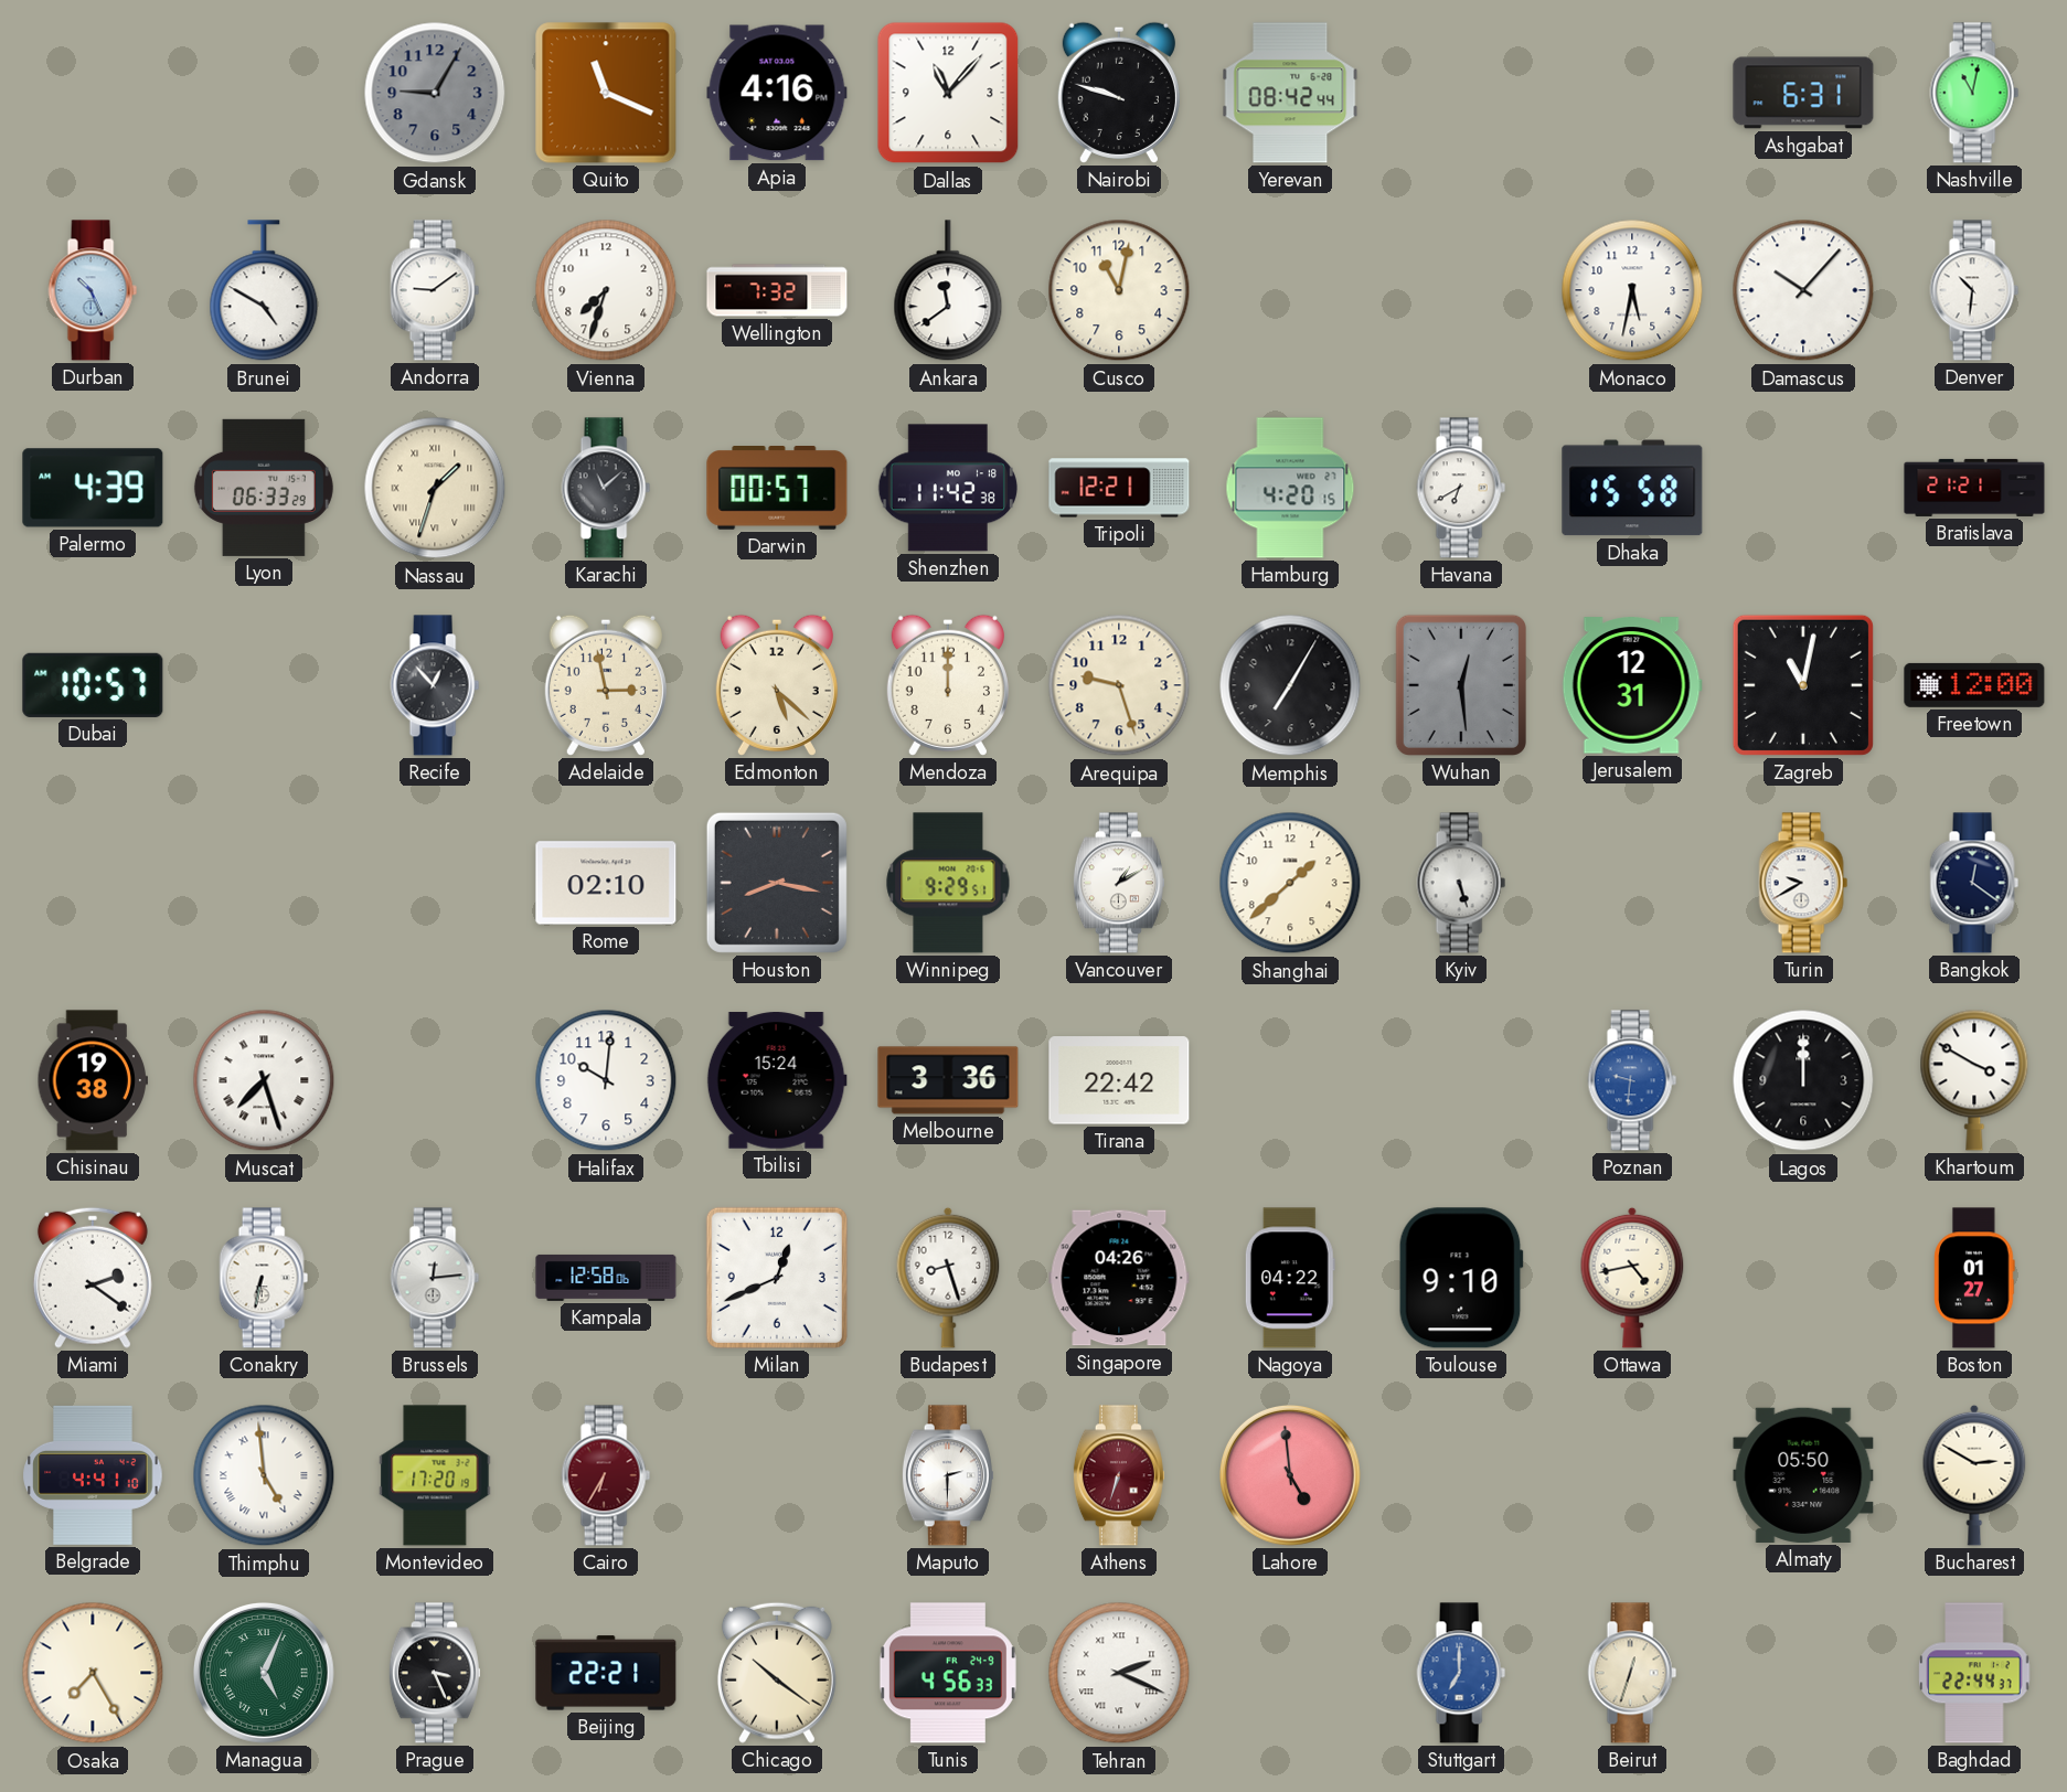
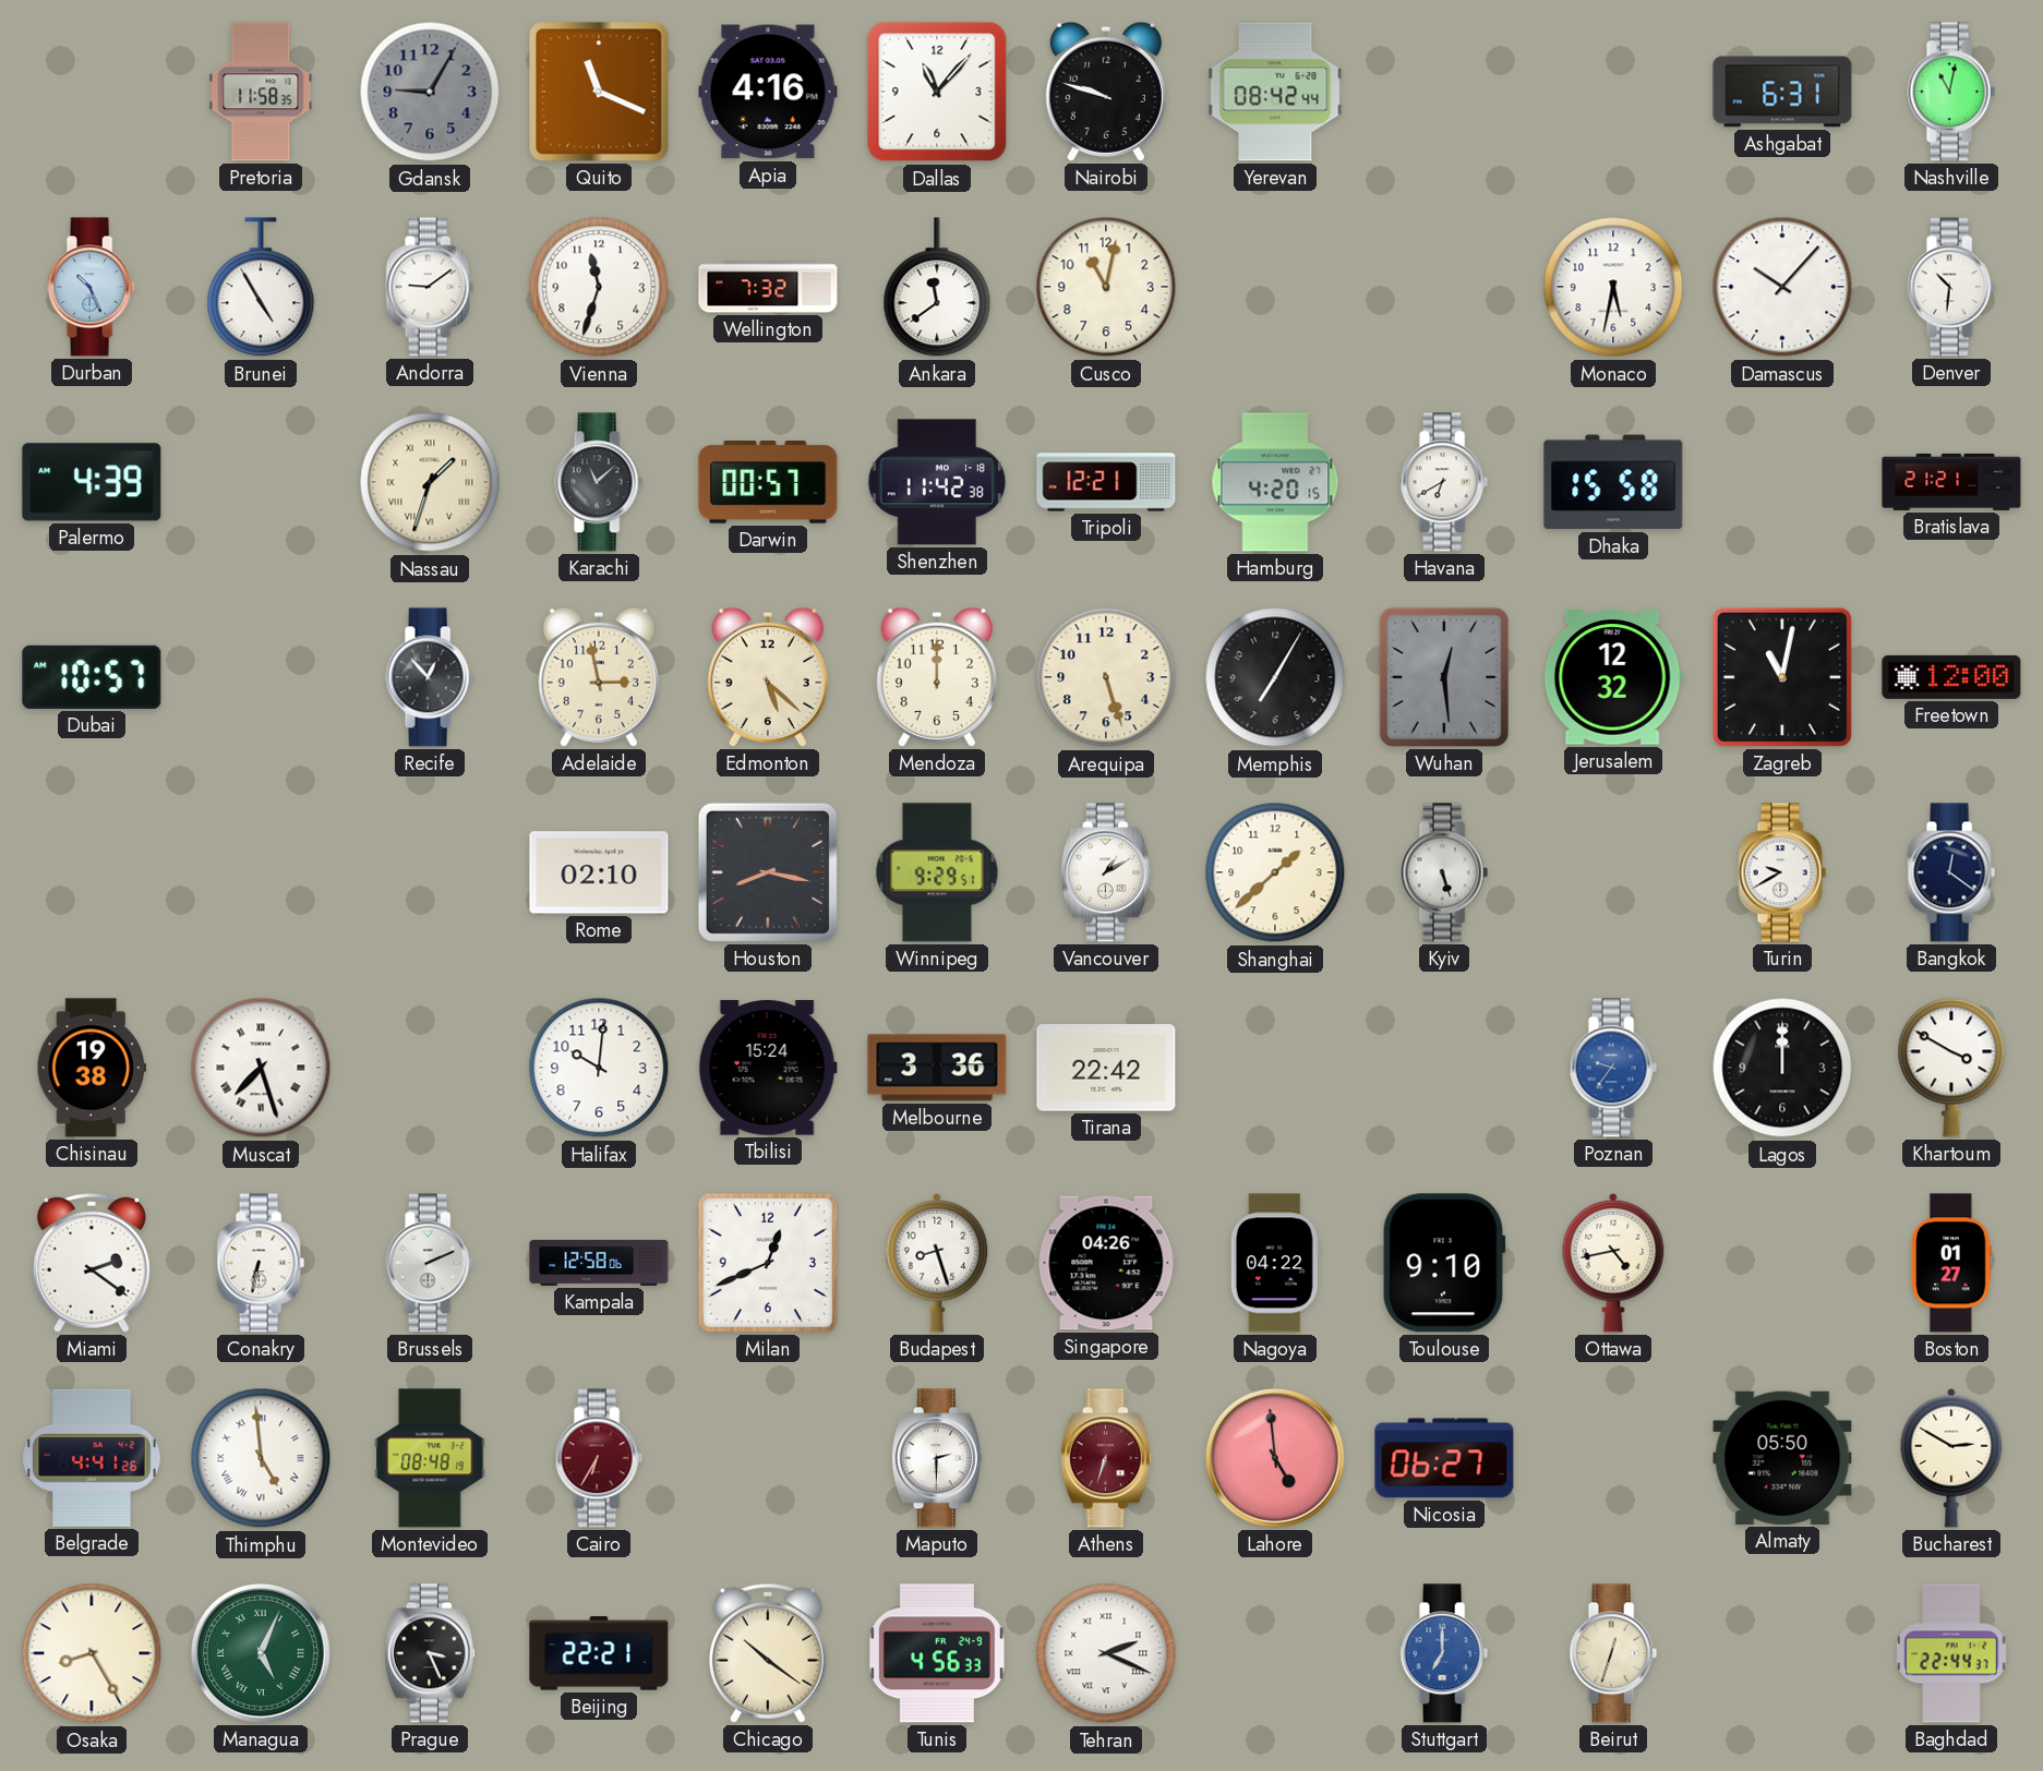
Pretoria: none -> 11:58 (261, 92)
Brunei: 4:50 -> 4:55 (261, 288)
Vienna: 7:33 -> 11:33 (599, 287)
Lyon: 06:33 -> none (264, 488)
Arequipa: 9:27 -> 5:27 (1106, 677)
Jerusalem: 12:31 -> 12:32 (1613, 677)
Poznan: 9:31 -> 9:36 (1613, 1068)
Brussels: 12:14 -> 2:11 (430, 1263)
Belgrade: 4:41:10 -> 4:41:26 (92, 1458)
Montevideo: 17:20 -> 08:48 (430, 1458)
Nicosia: none -> 06:27 (1444, 1458)
Osaka: 7:25 -> 8:25 (92, 1653)
